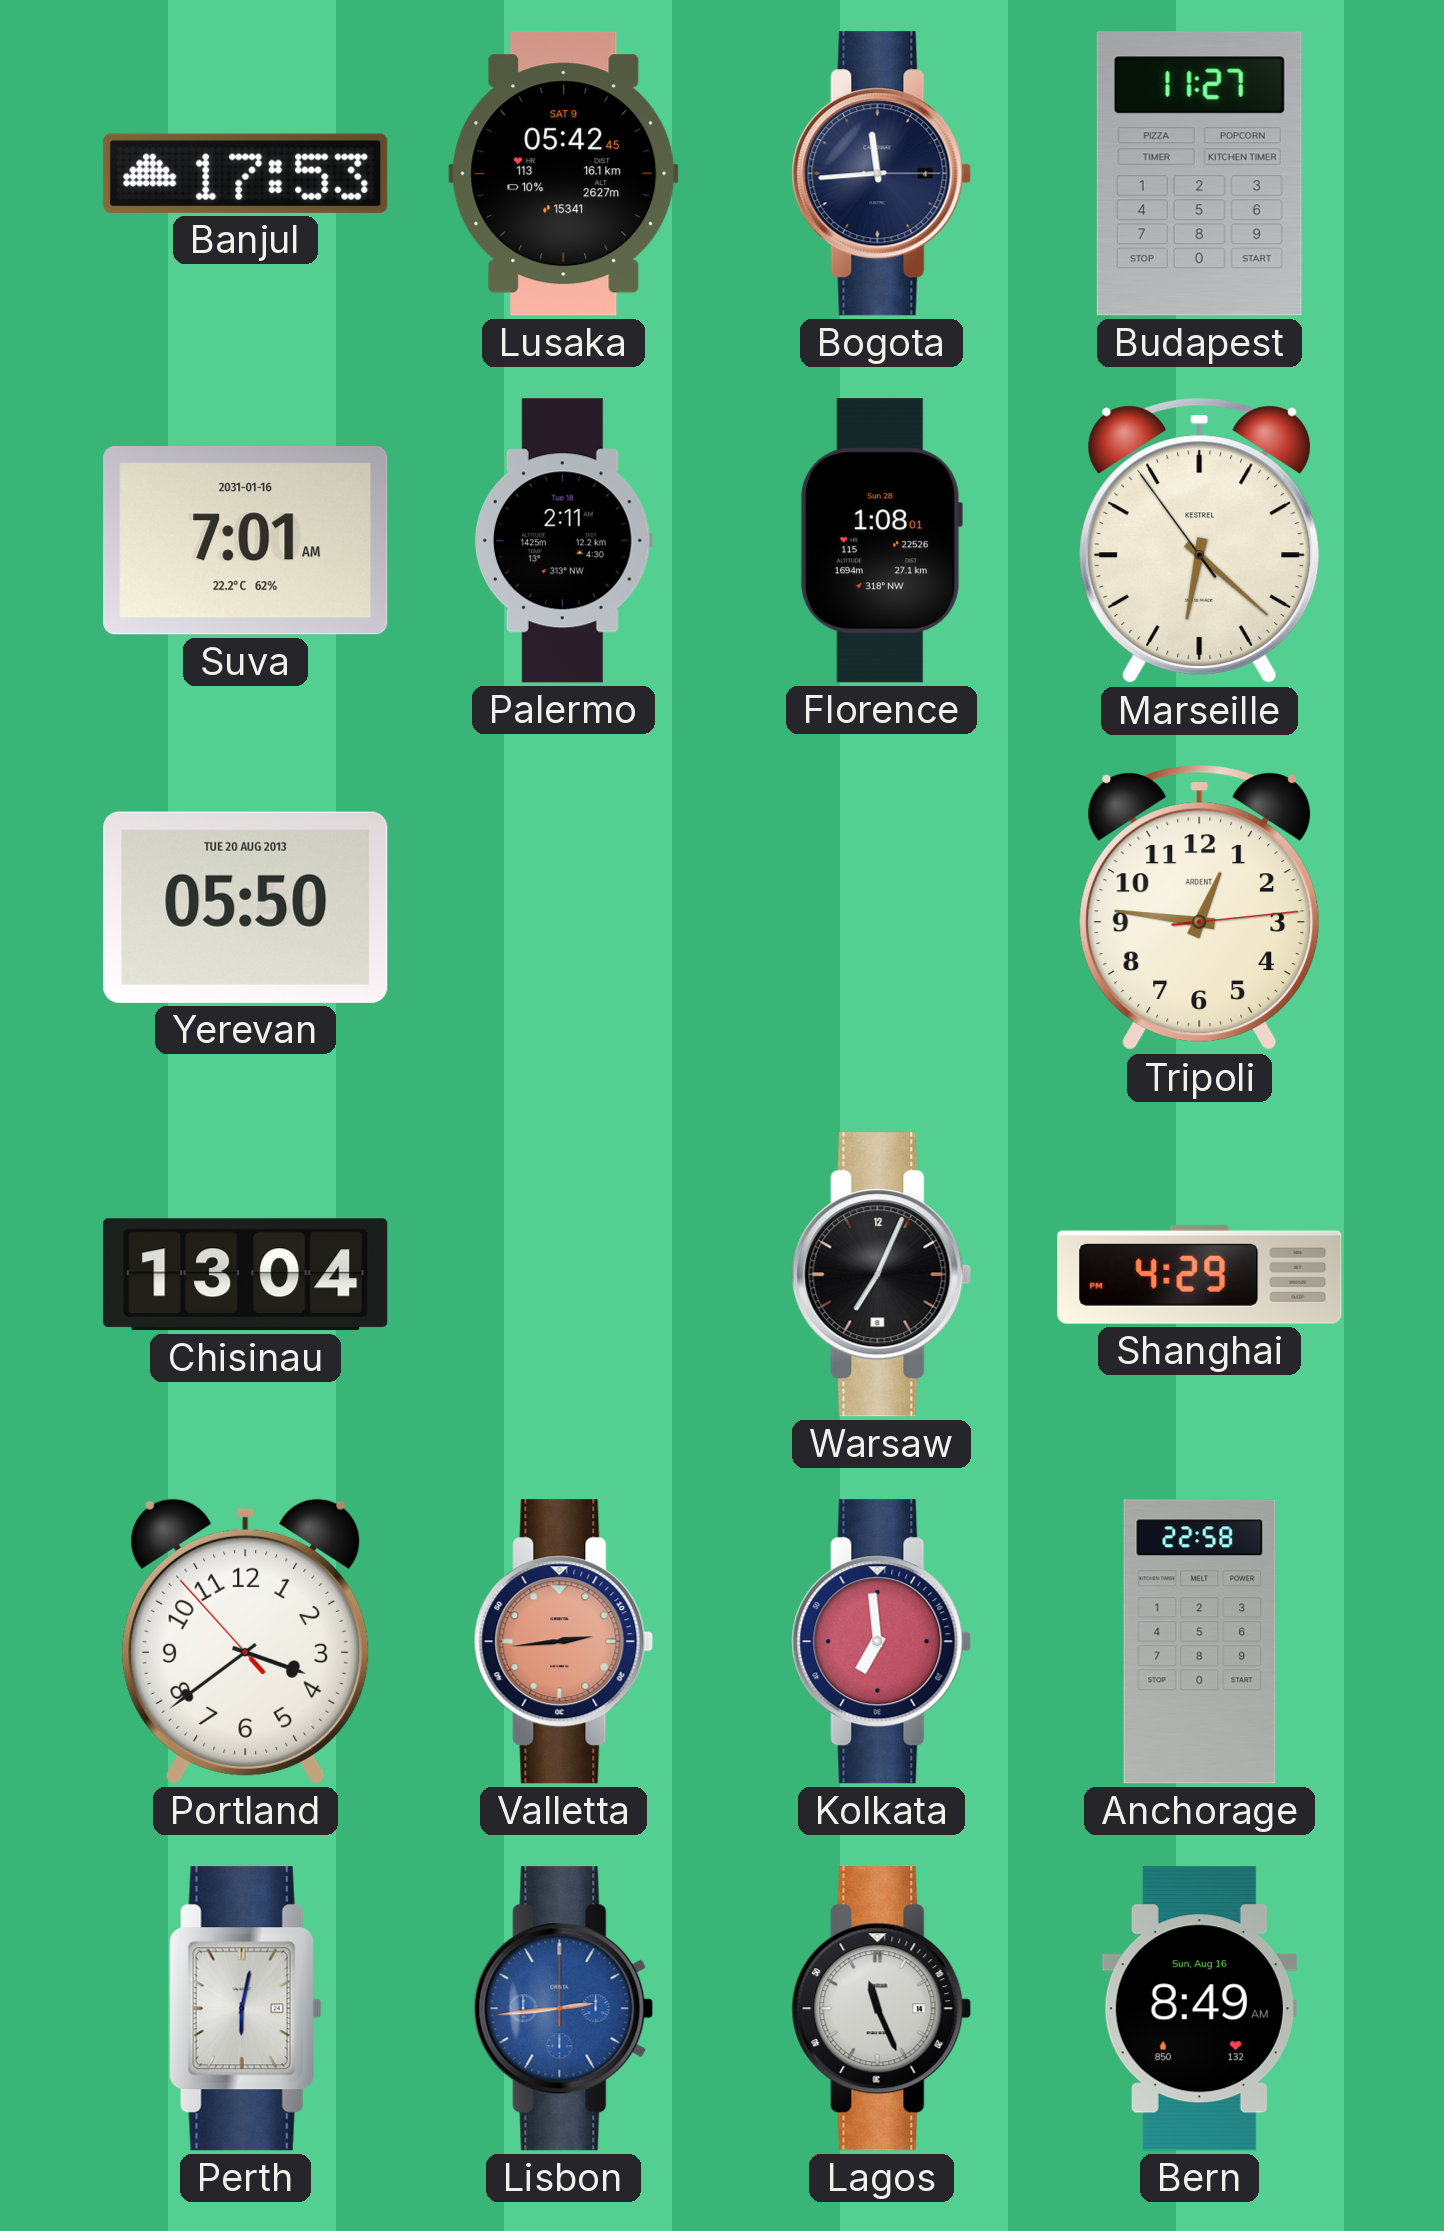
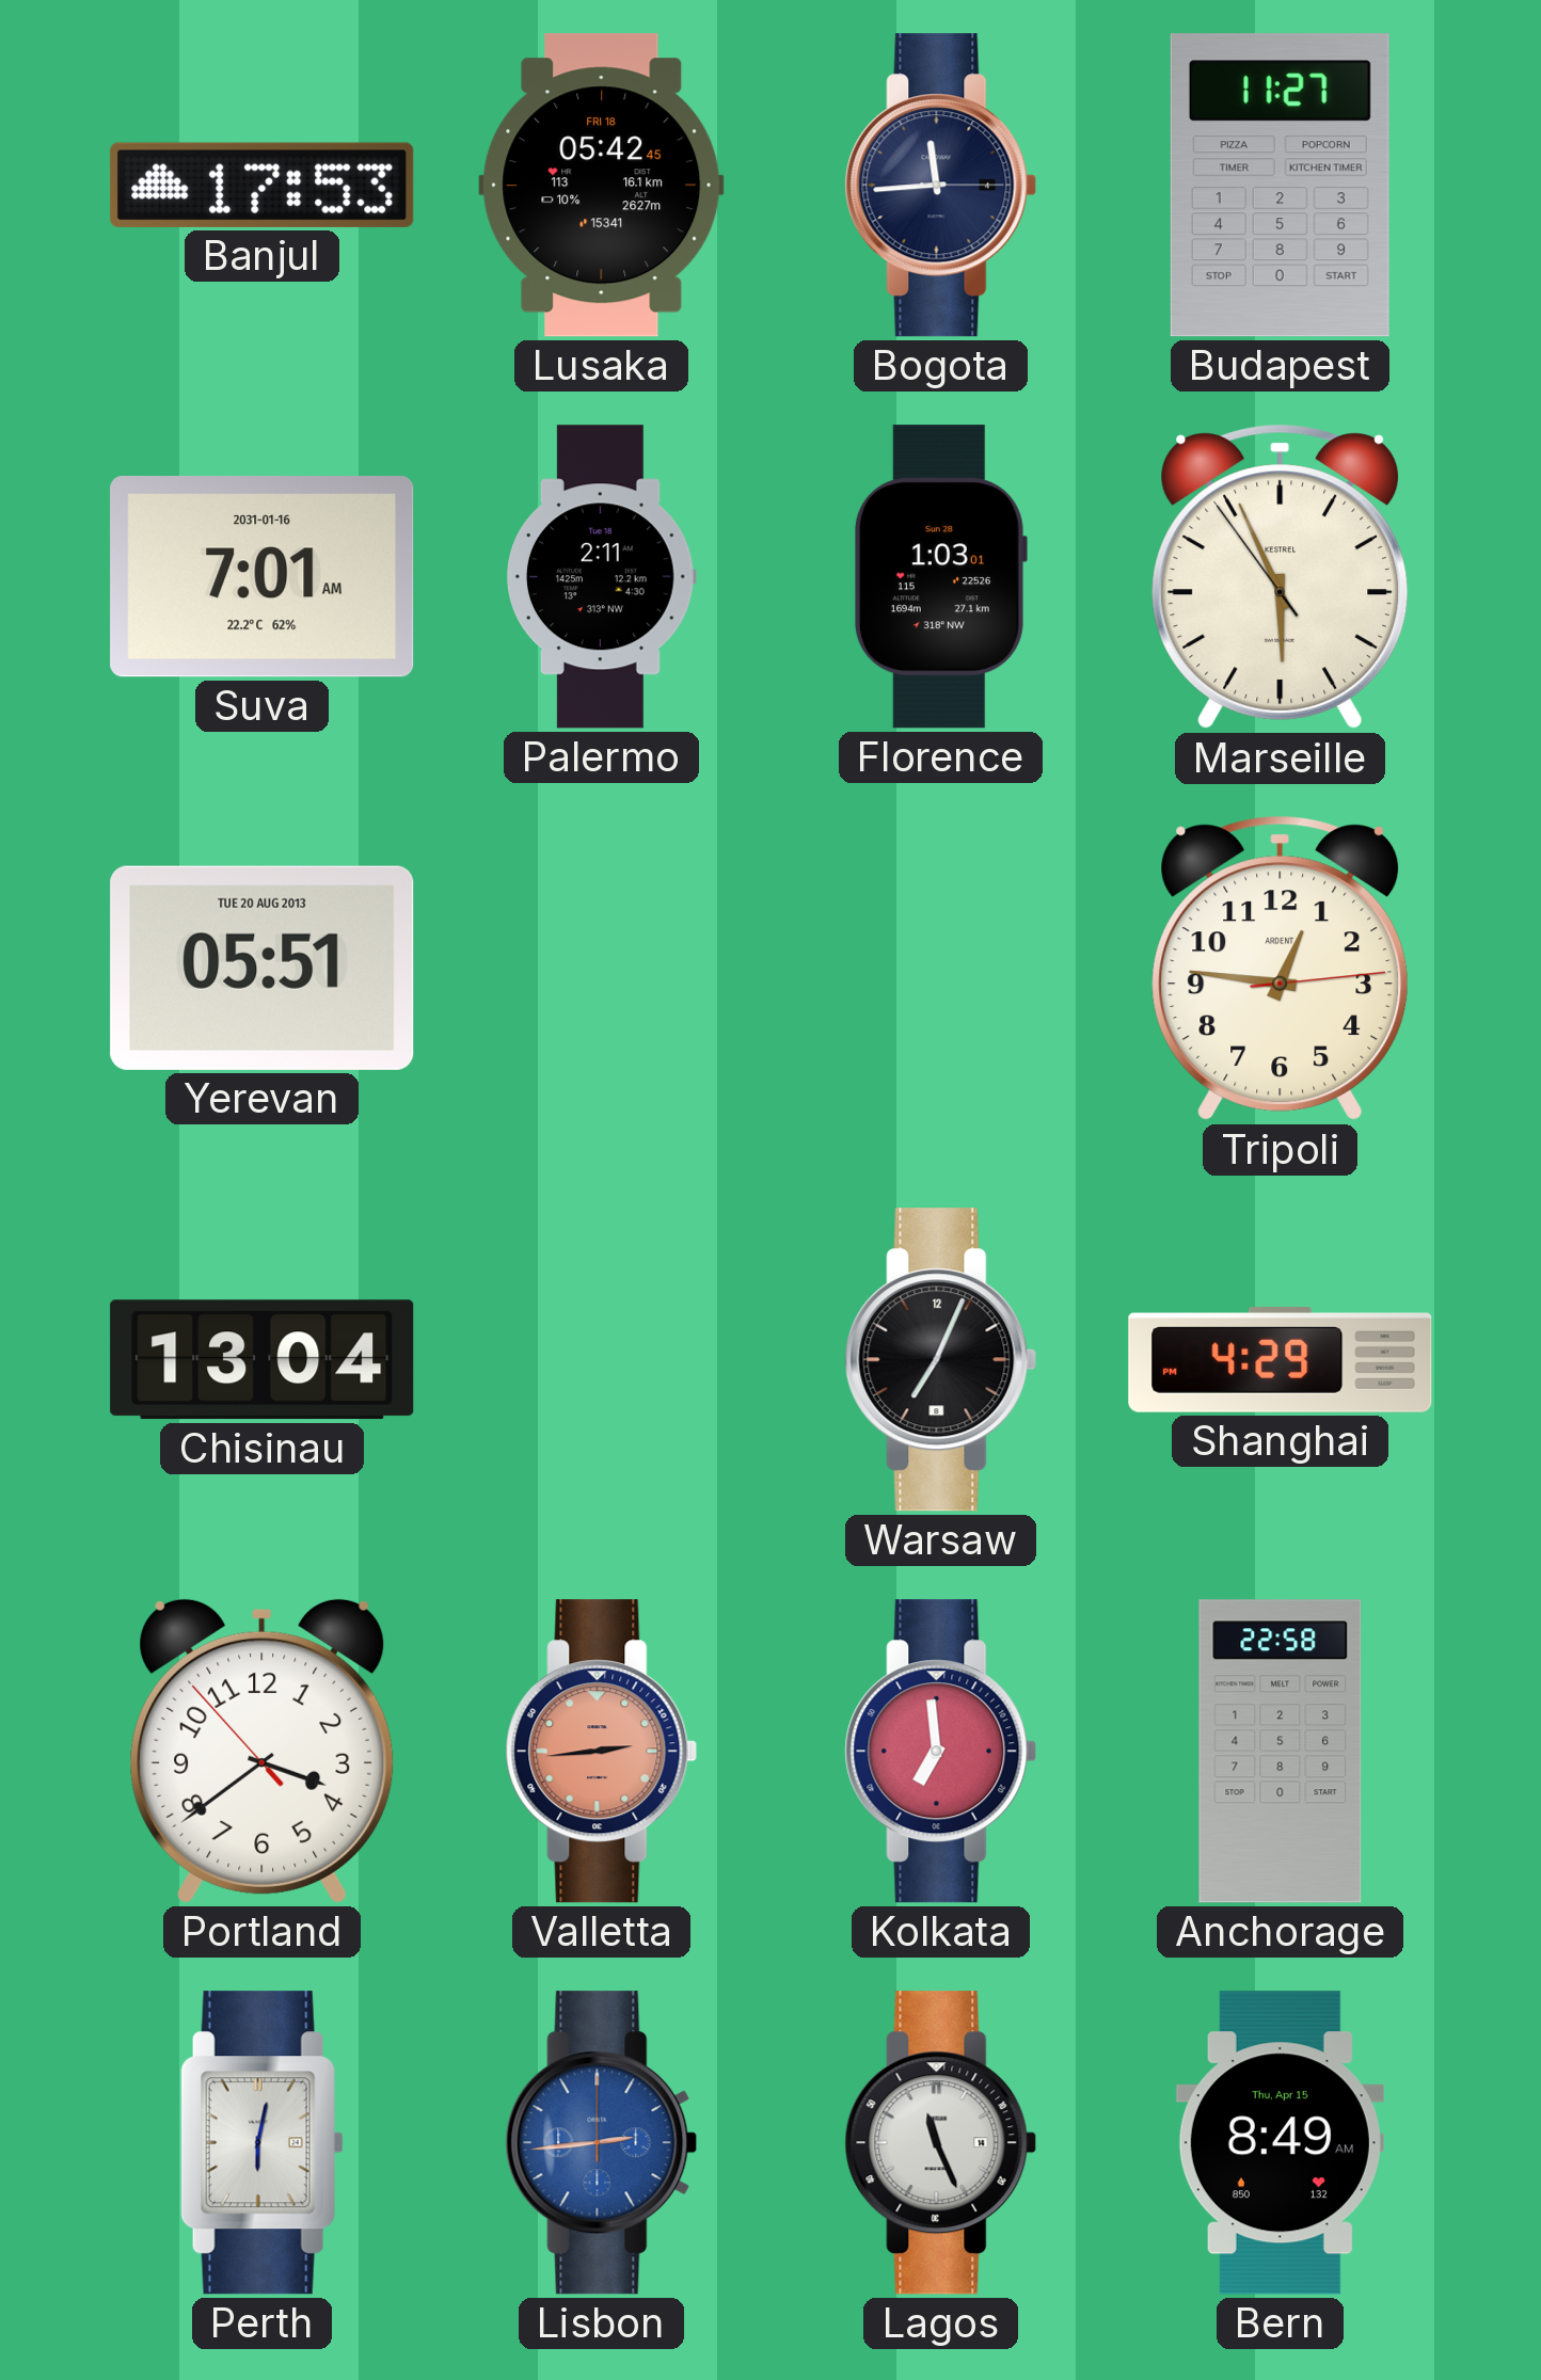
Lusaka date: SAT 9 -> FRI 18 (602, 186)
Florence: 1:08 -> 1:03 (940, 577)
Marseille: 6:21 -> 5:55 (1281, 577)
Yerevan: 05:50 -> 05:51 (263, 968)
Bern date: Sun, Aug 16 -> Thu, Apr 15 (1280, 2143)
